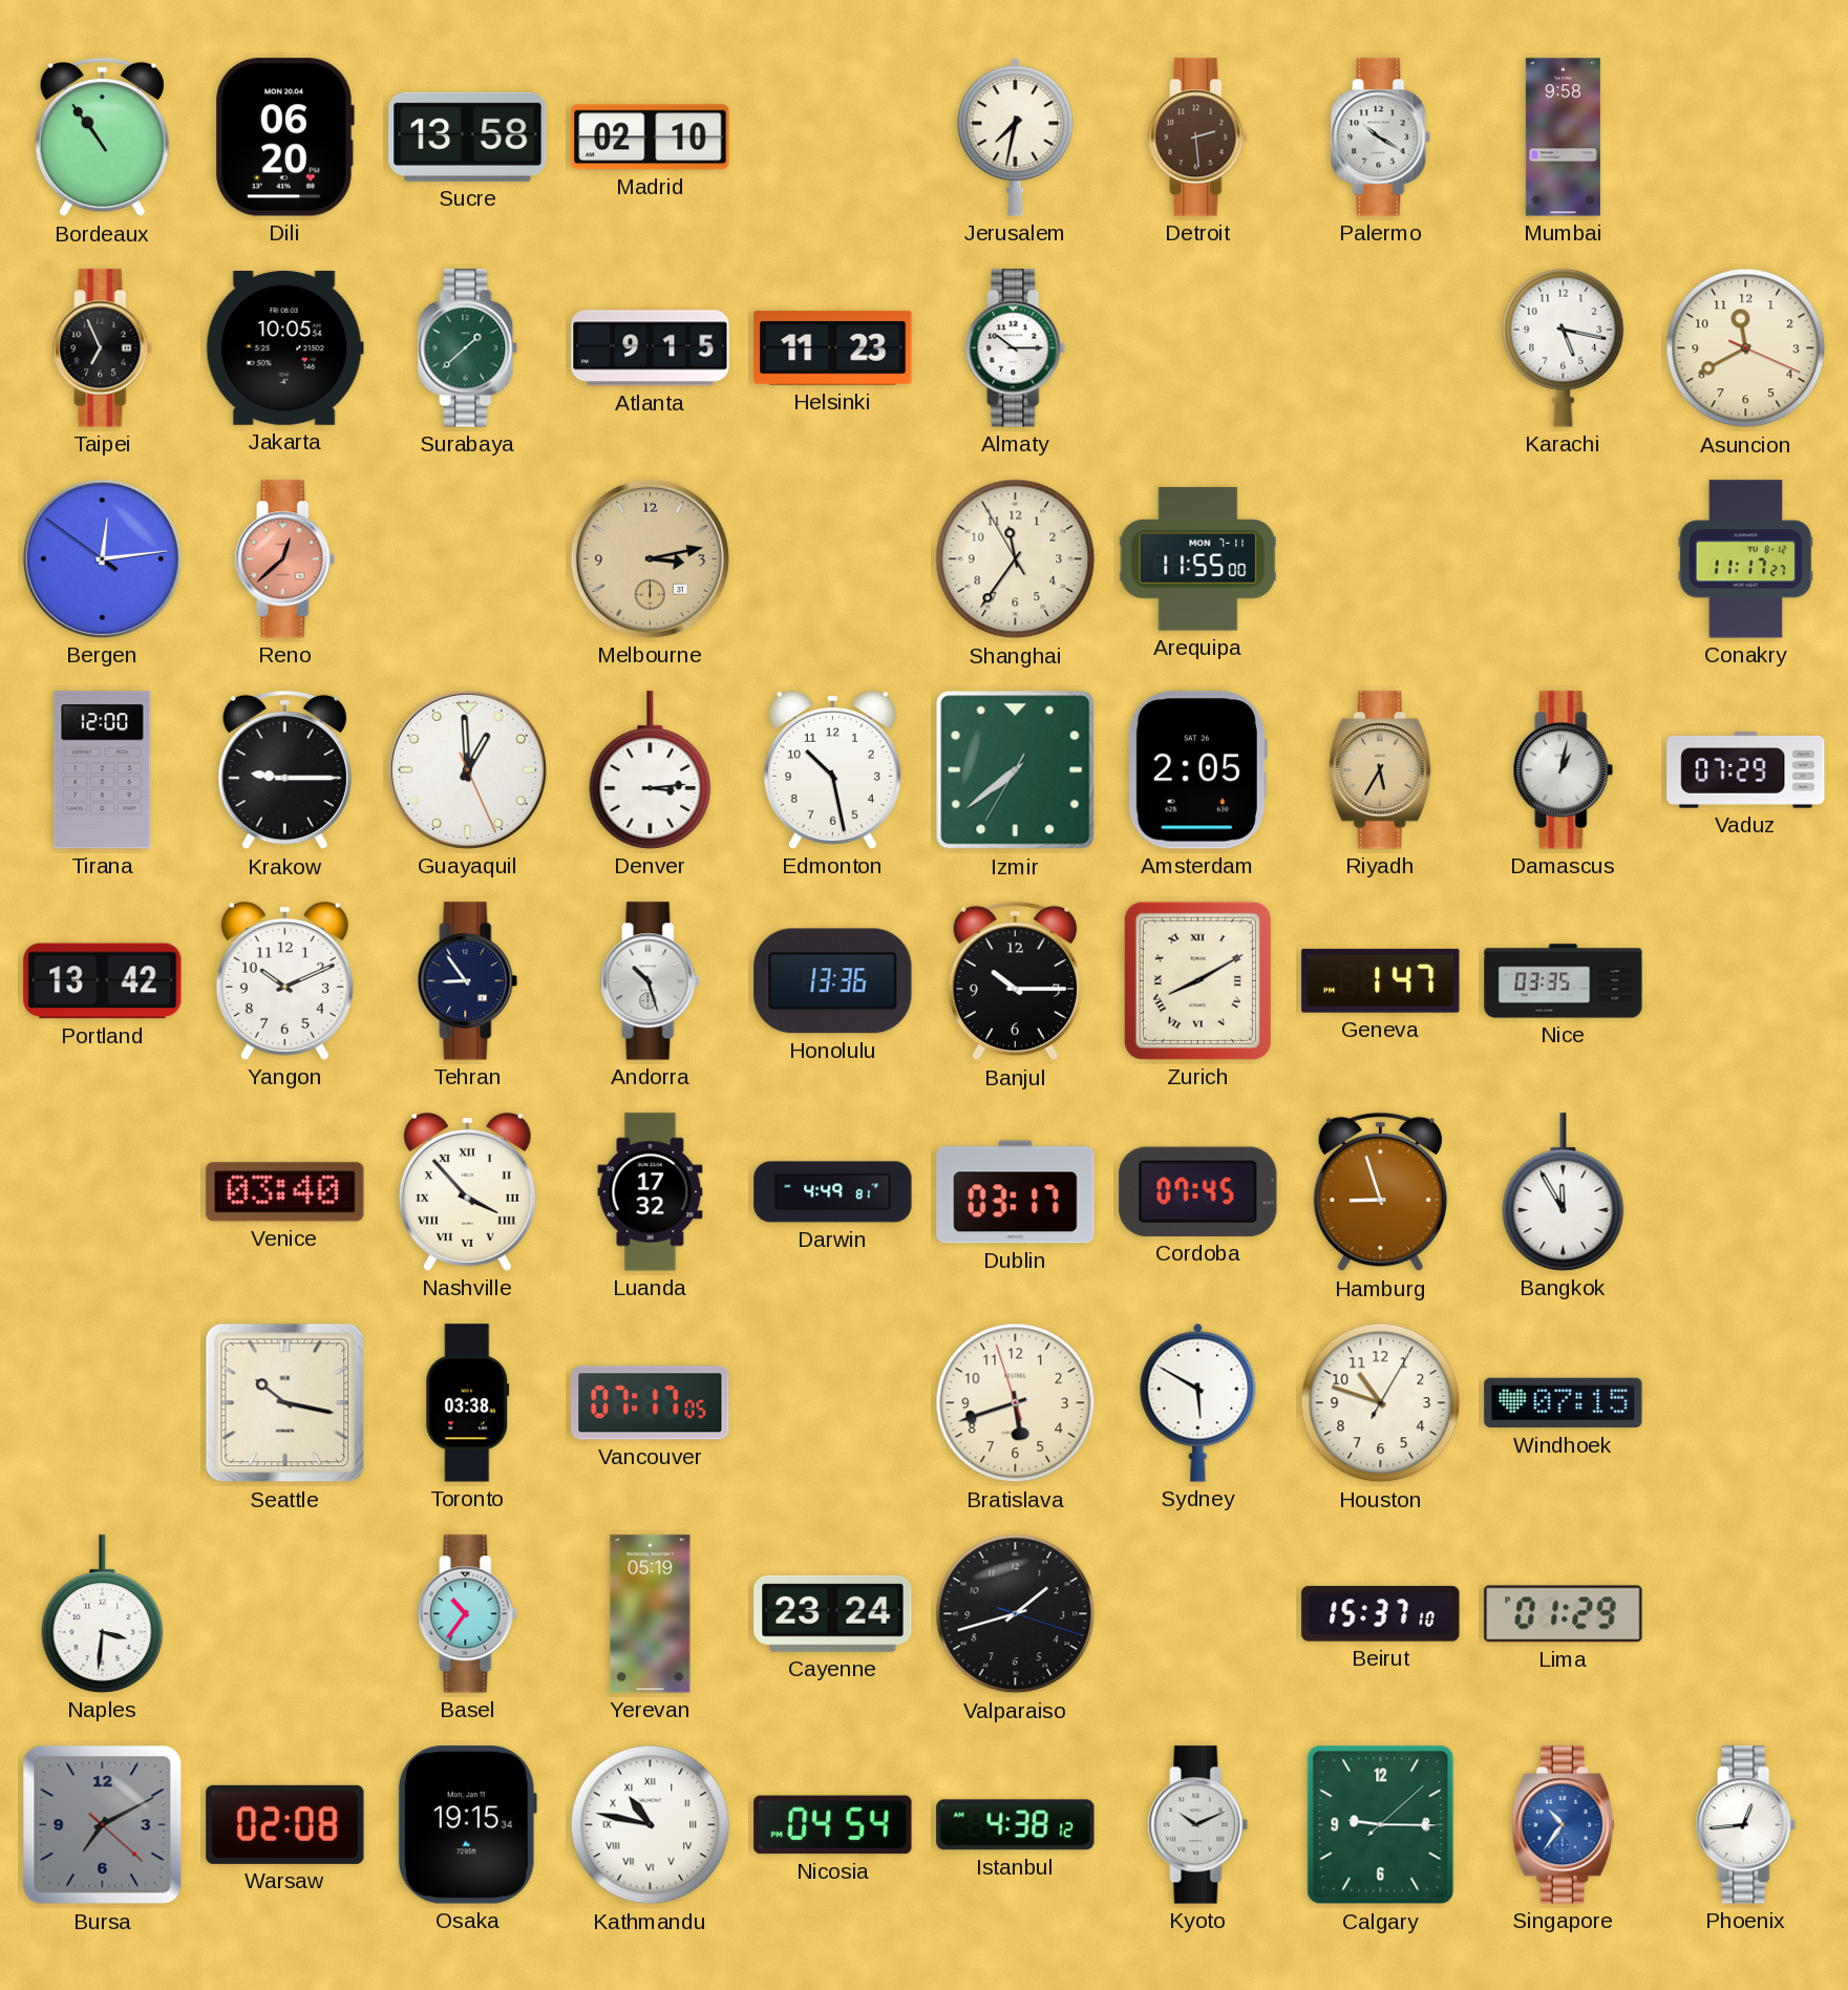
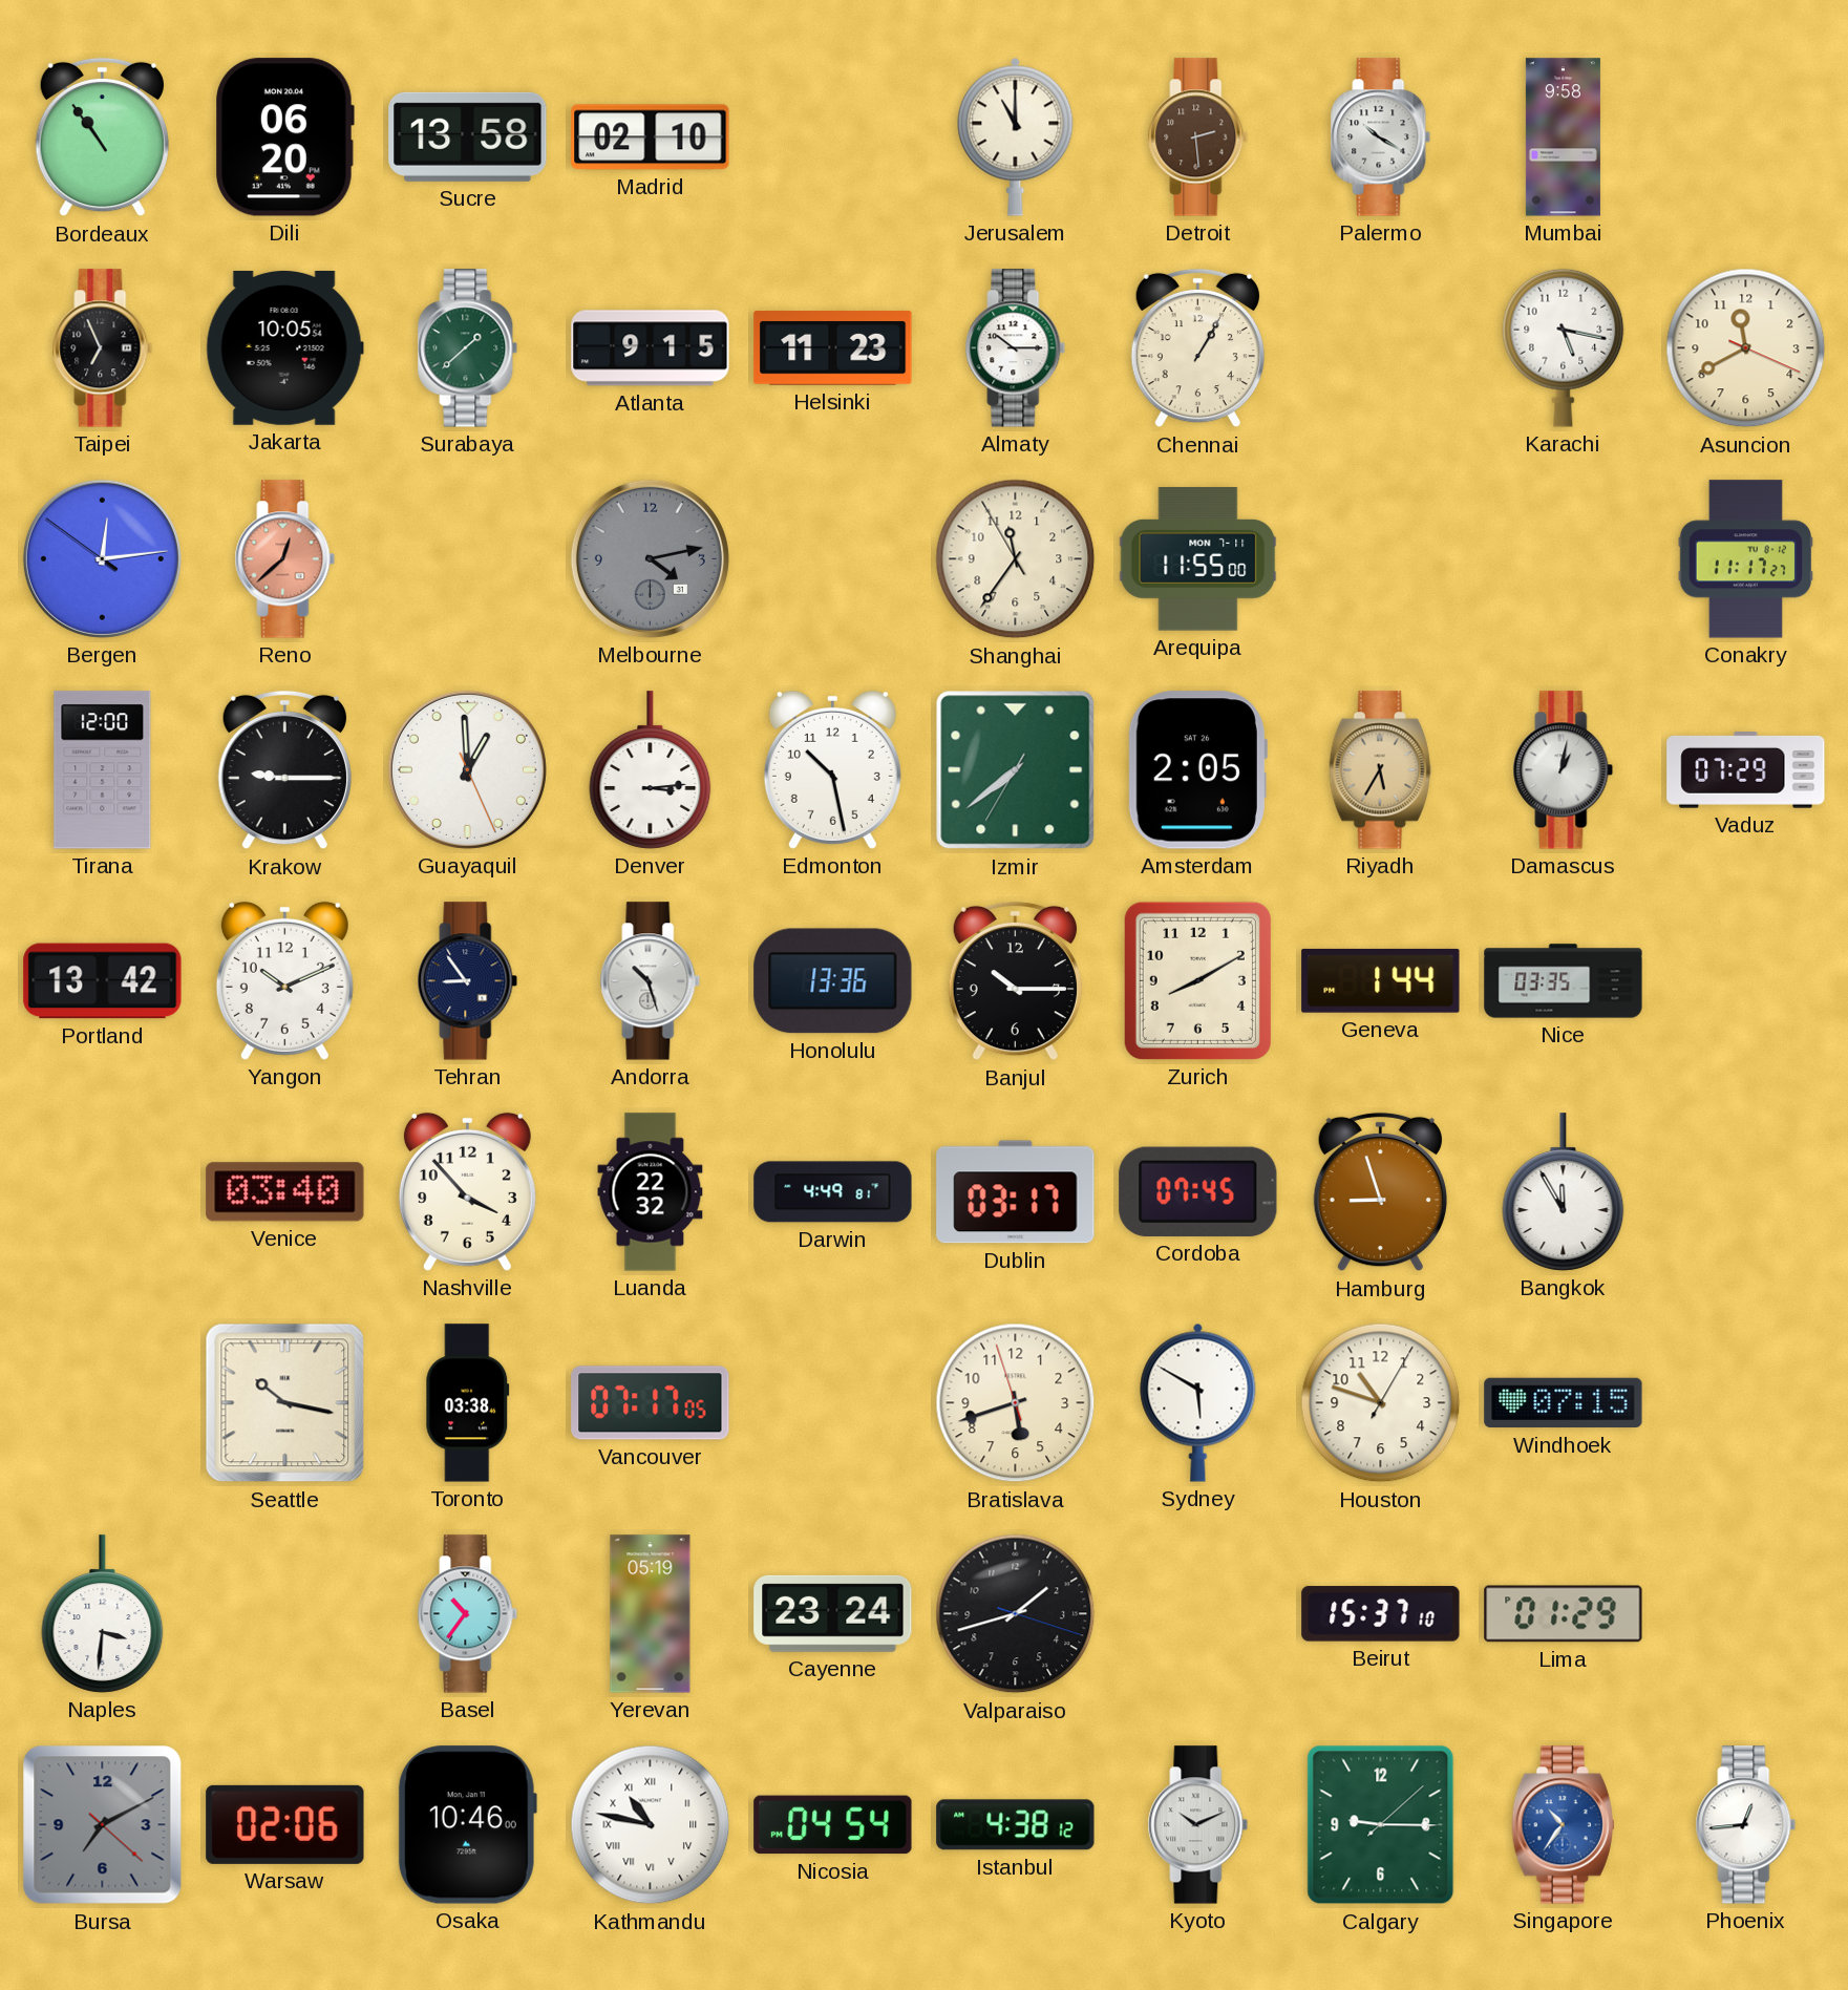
Jerusalem: 7:32 -> 11:00 (1016, 136)
Chennai: none -> 1:05 (1197, 348)
Melbourne: 3:13 -> 4:13 (650, 558)
Melbourne dial: champagne -> grey (650, 558)
Zurich numerals: Roman -> Arabic (1197, 980)
Geneva: 1:47 -> 1:44 (1381, 980)
Nashville numerals: Roman -> Arabic (467, 1191)
Luanda: 17:32 -> 22:32 (651, 1192)
Warsaw: 02:08 -> 02:06 (285, 1824)
Osaka: 19:15 -> 10:46 (467, 1825)
